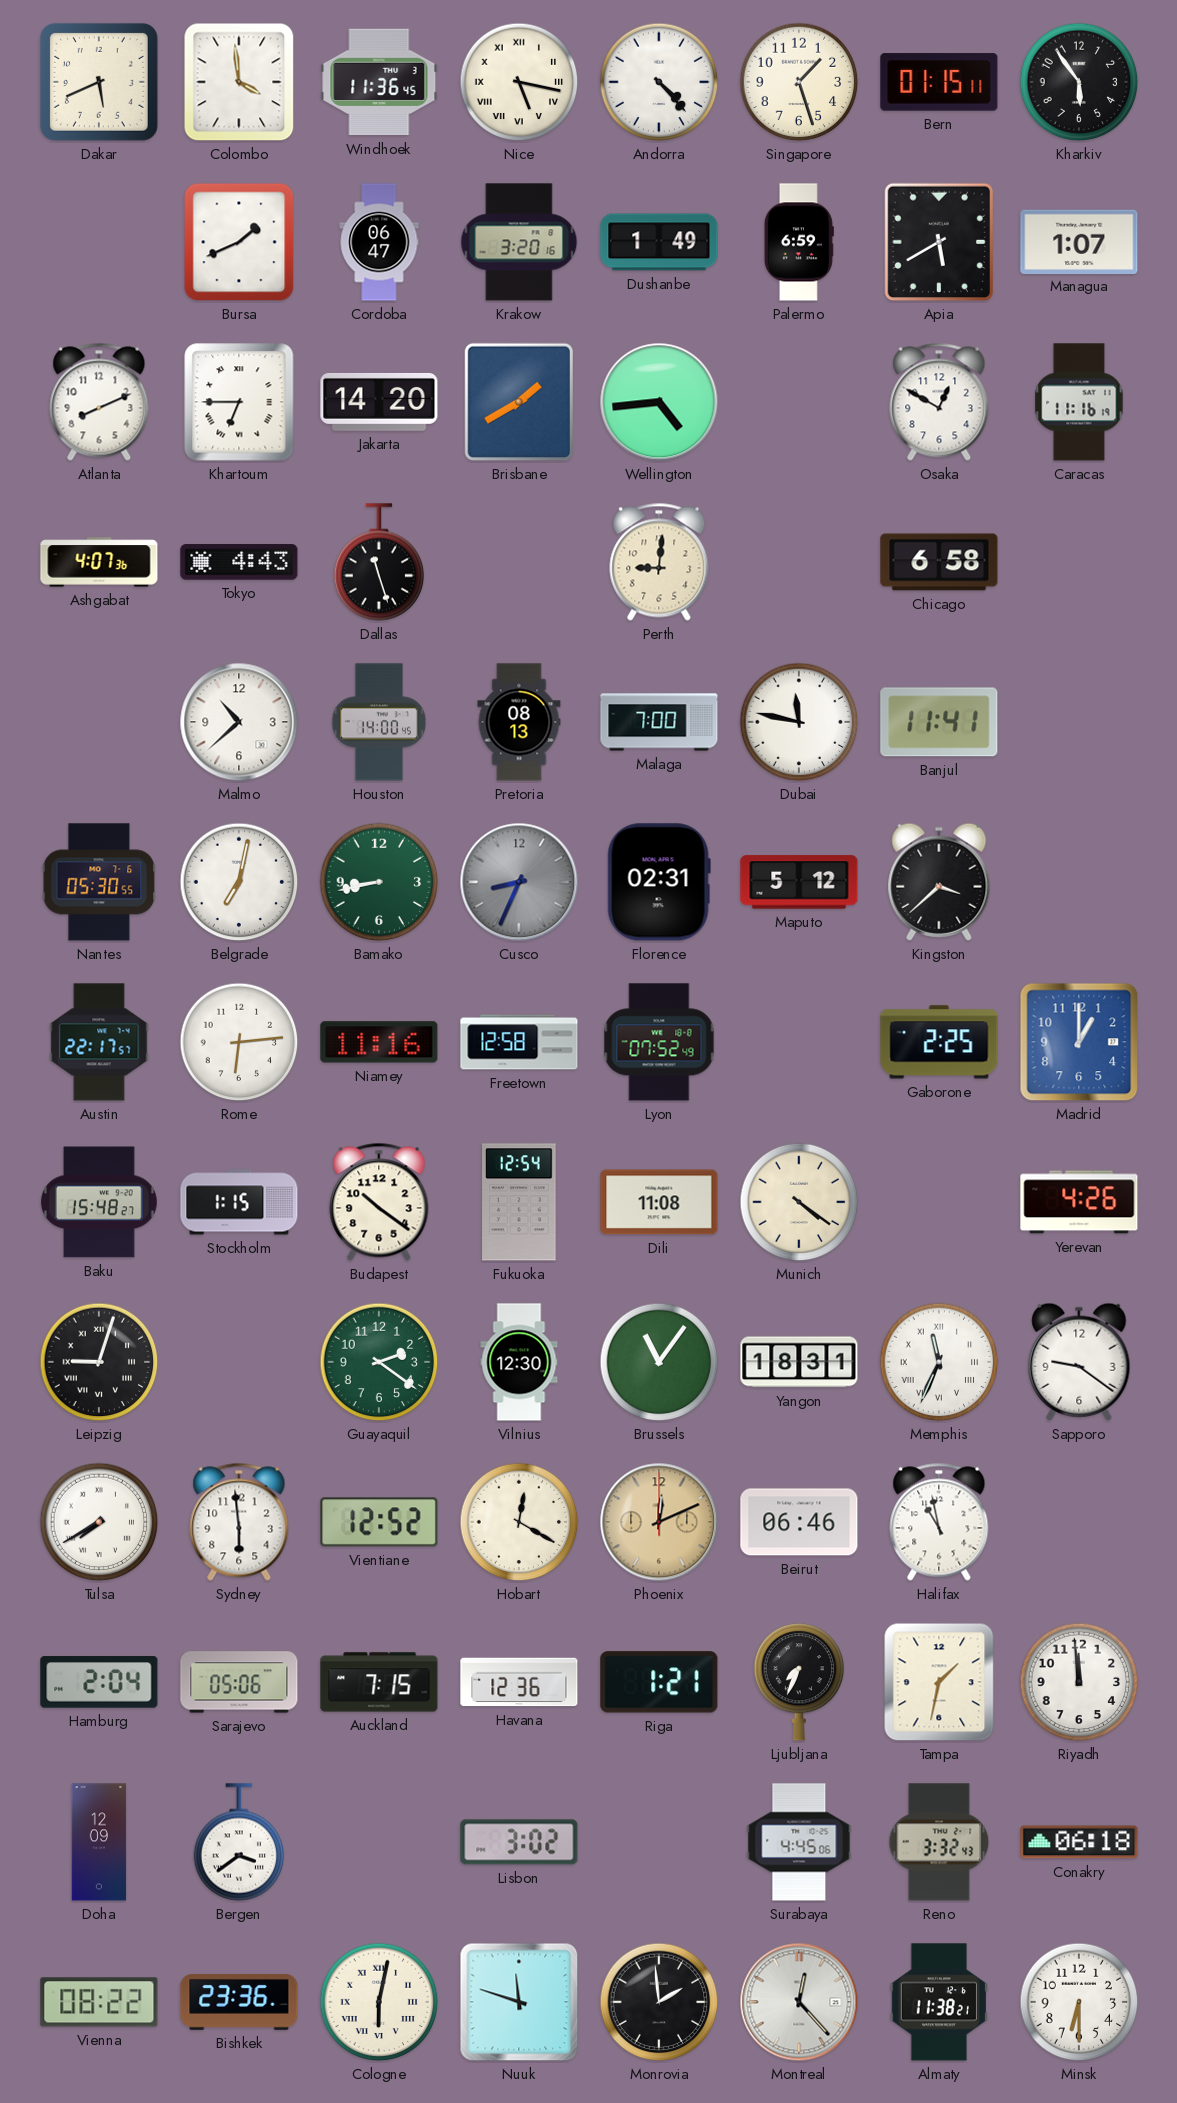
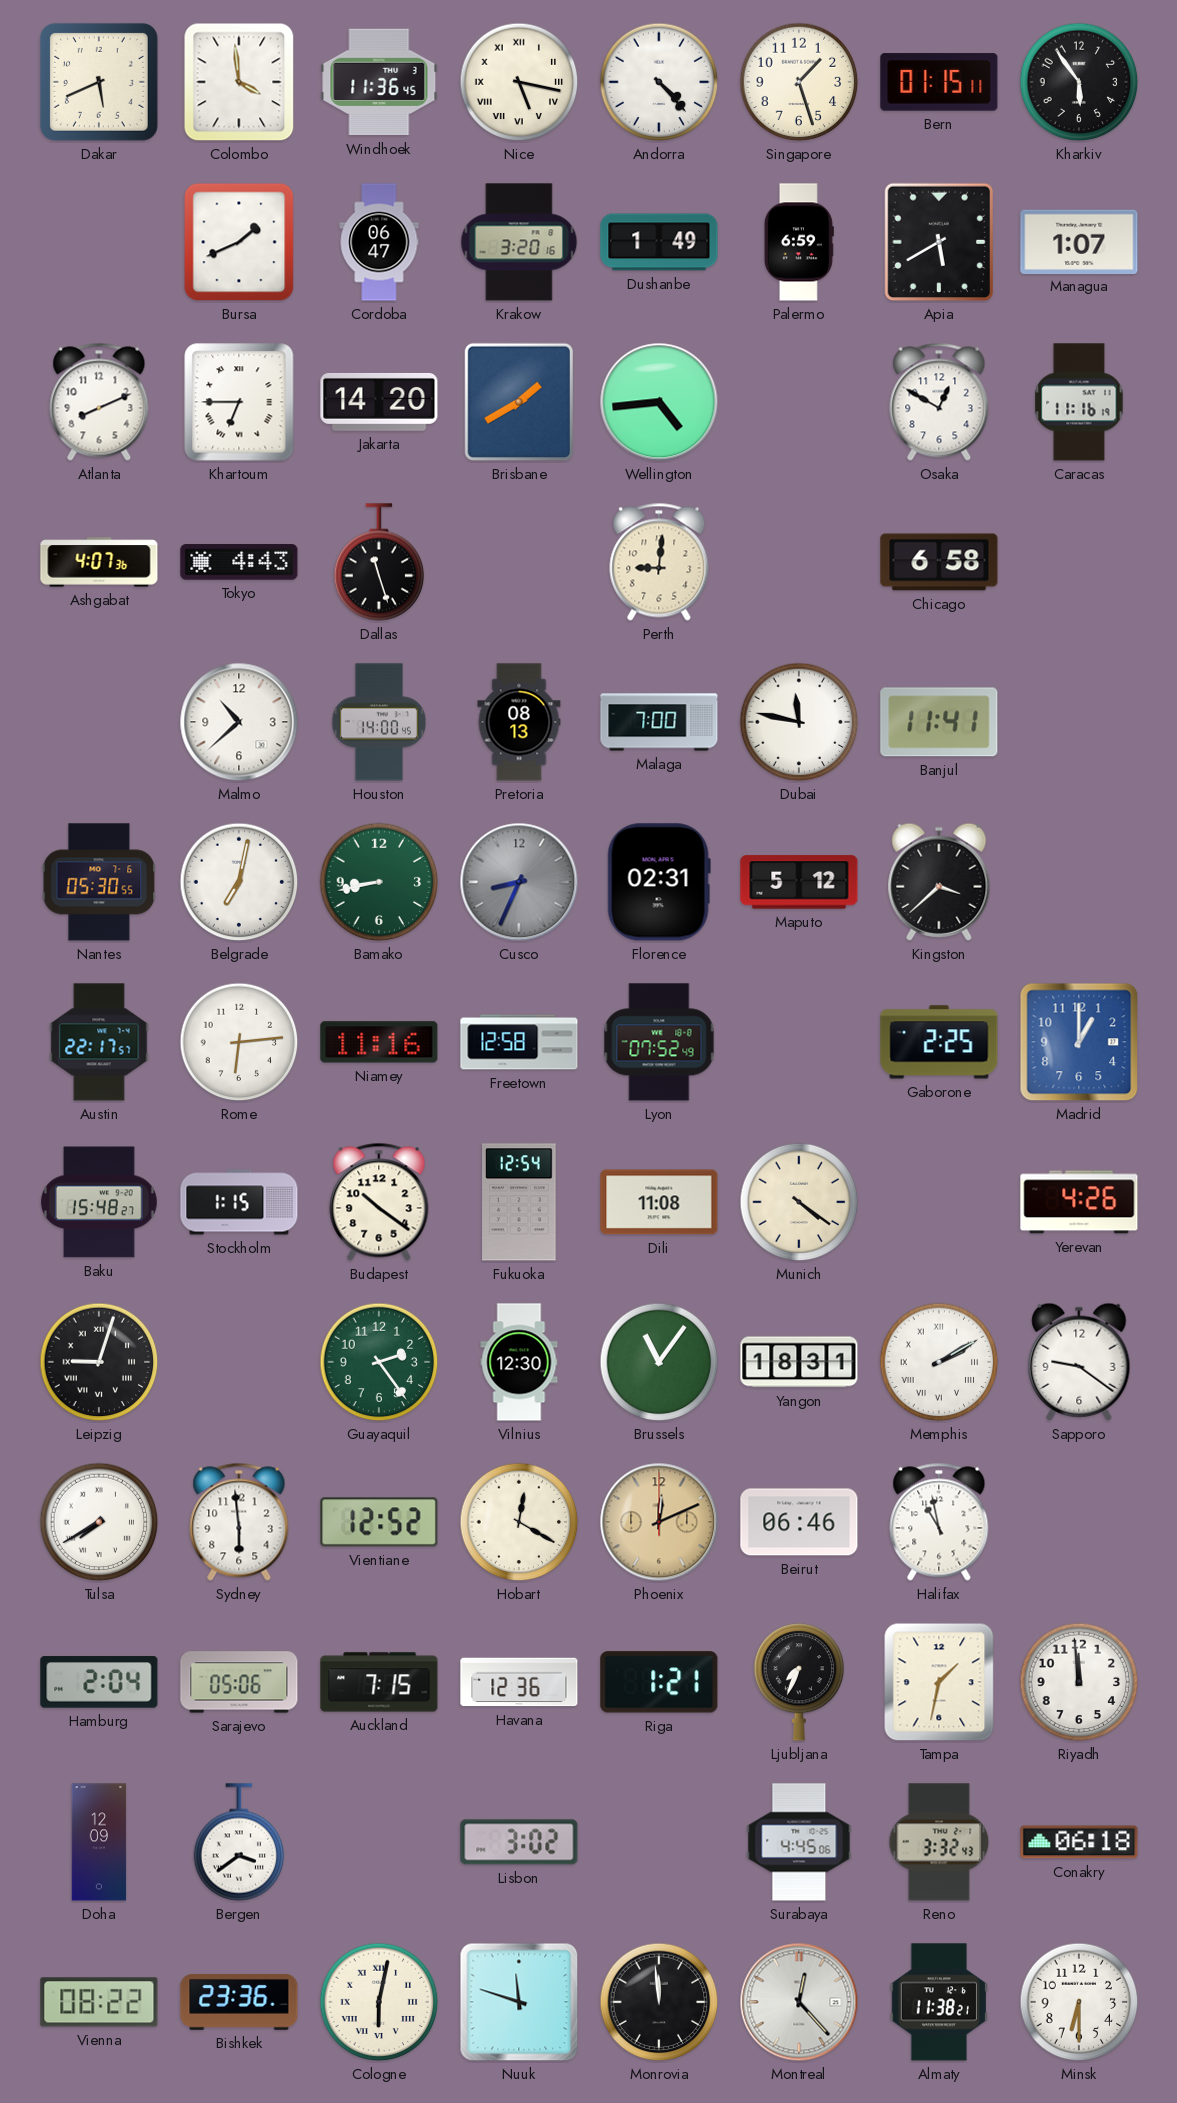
Guayaquil: 2:21 -> 2:24 (379, 1362)
Memphis: 11:34 -> 2:10 (939, 1362)
Monrovia: 1:59 -> 11:59 (659, 2002)
